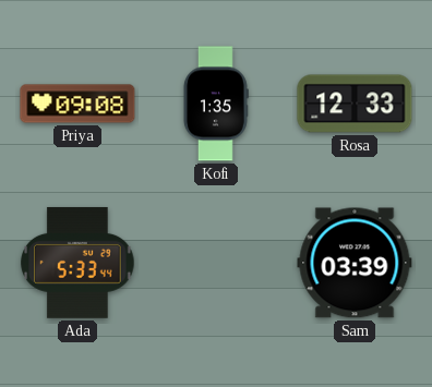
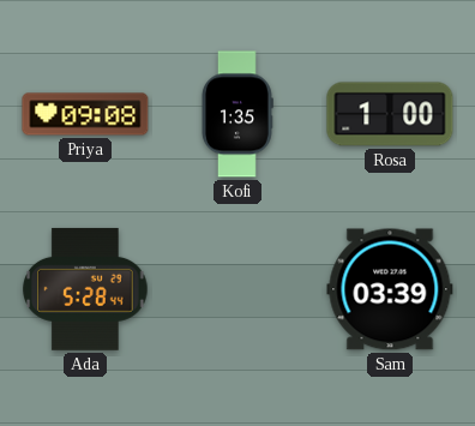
Rosa: 12:33 -> 1:00 (390, 114)
Ada: 5:33 -> 5:28 (85, 289)
